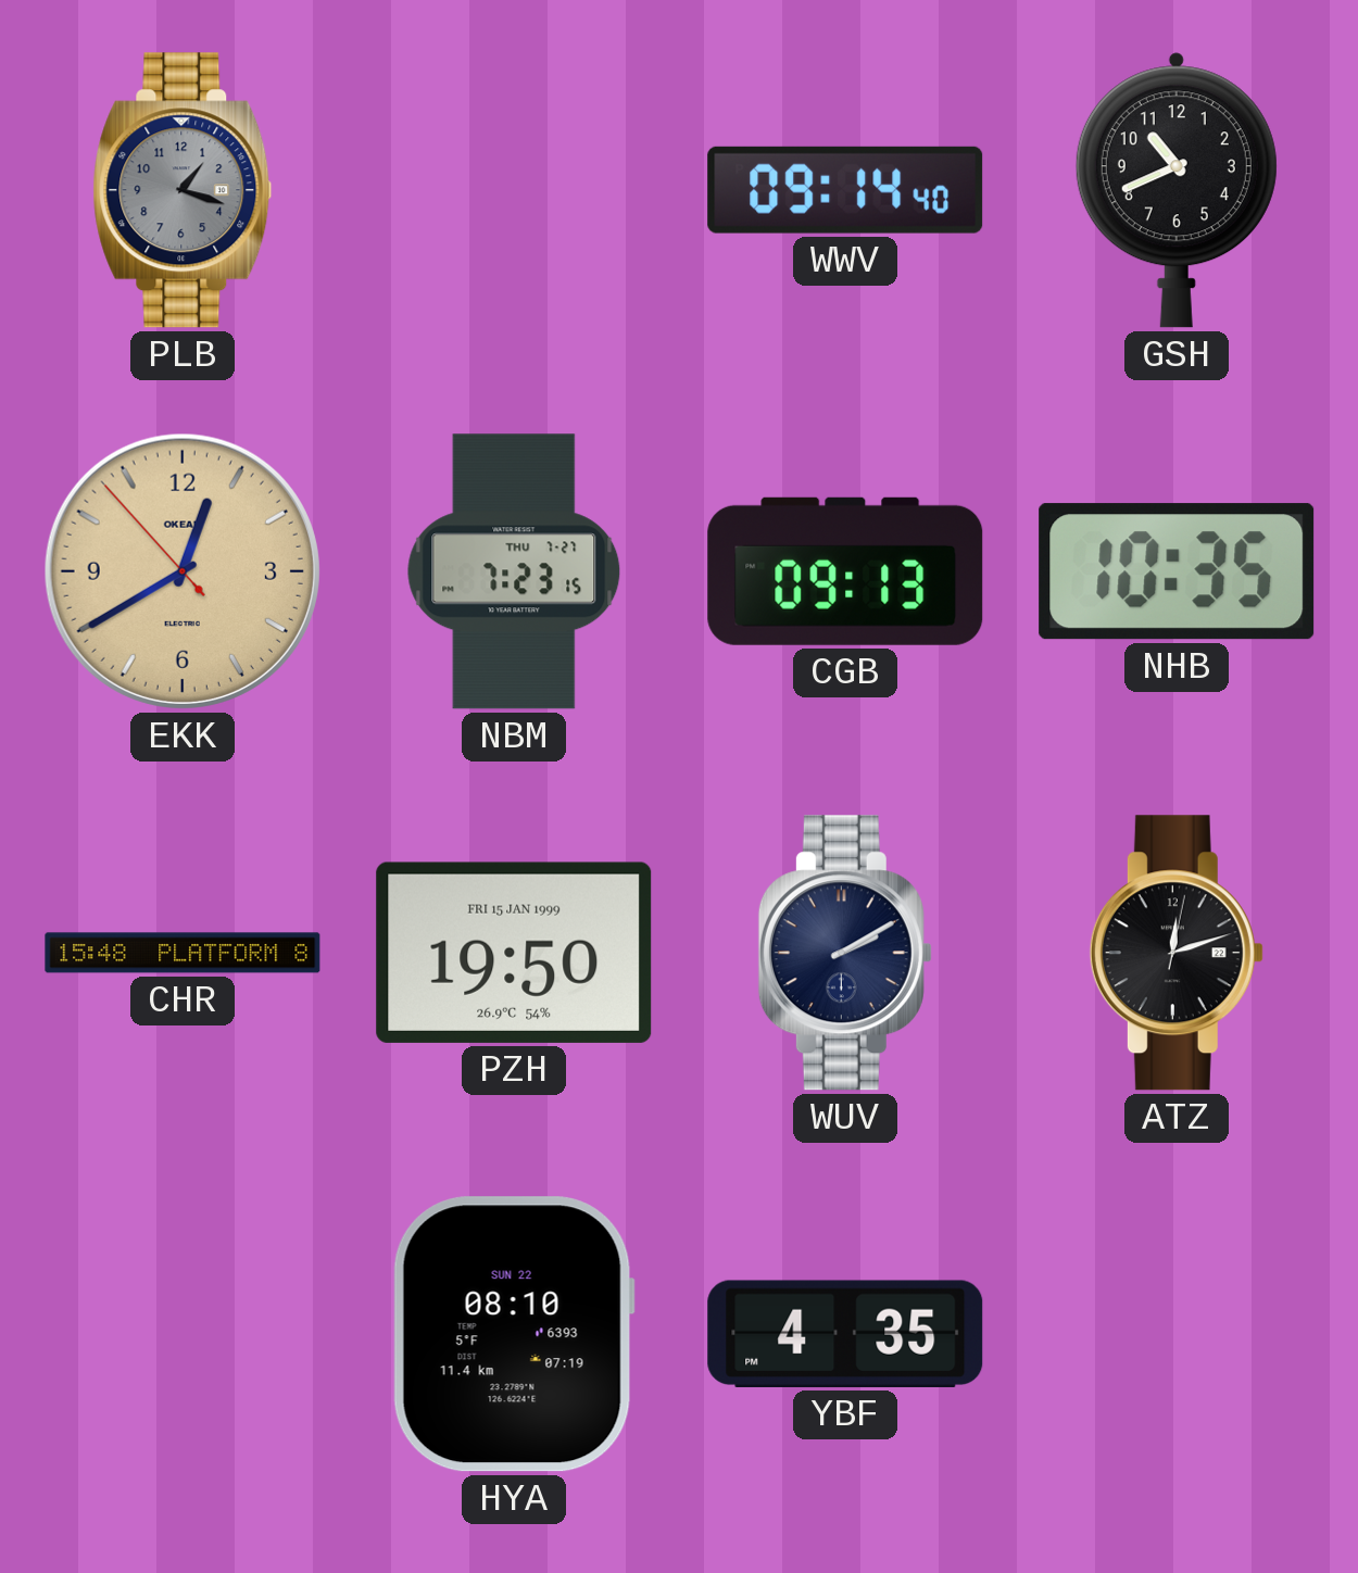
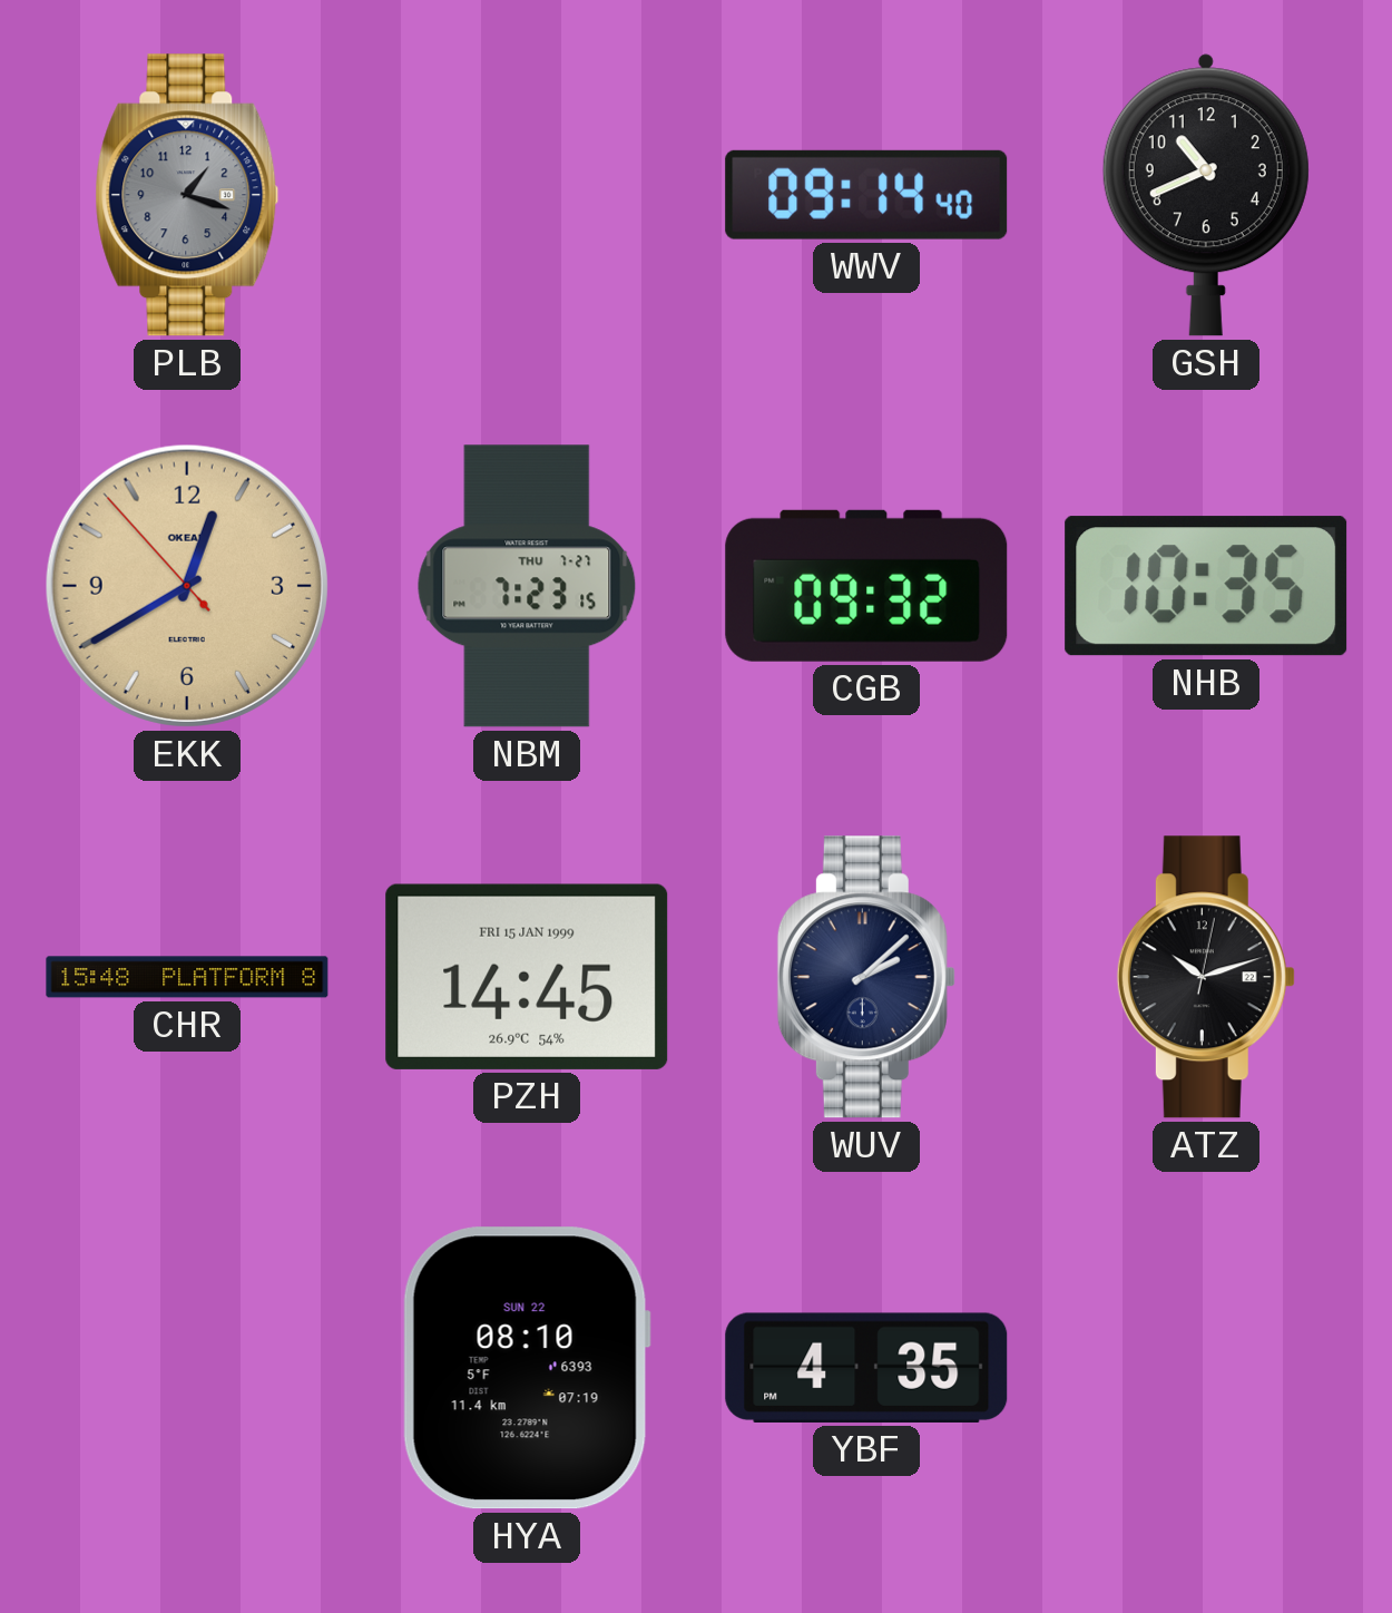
CGB: 09:13 -> 09:32 (866, 586)
PZH: 19:50 -> 14:45 (527, 977)
WUV: 2:10 -> 2:08 (866, 977)
ATZ: 12:12 -> 10:12 (1206, 977)
